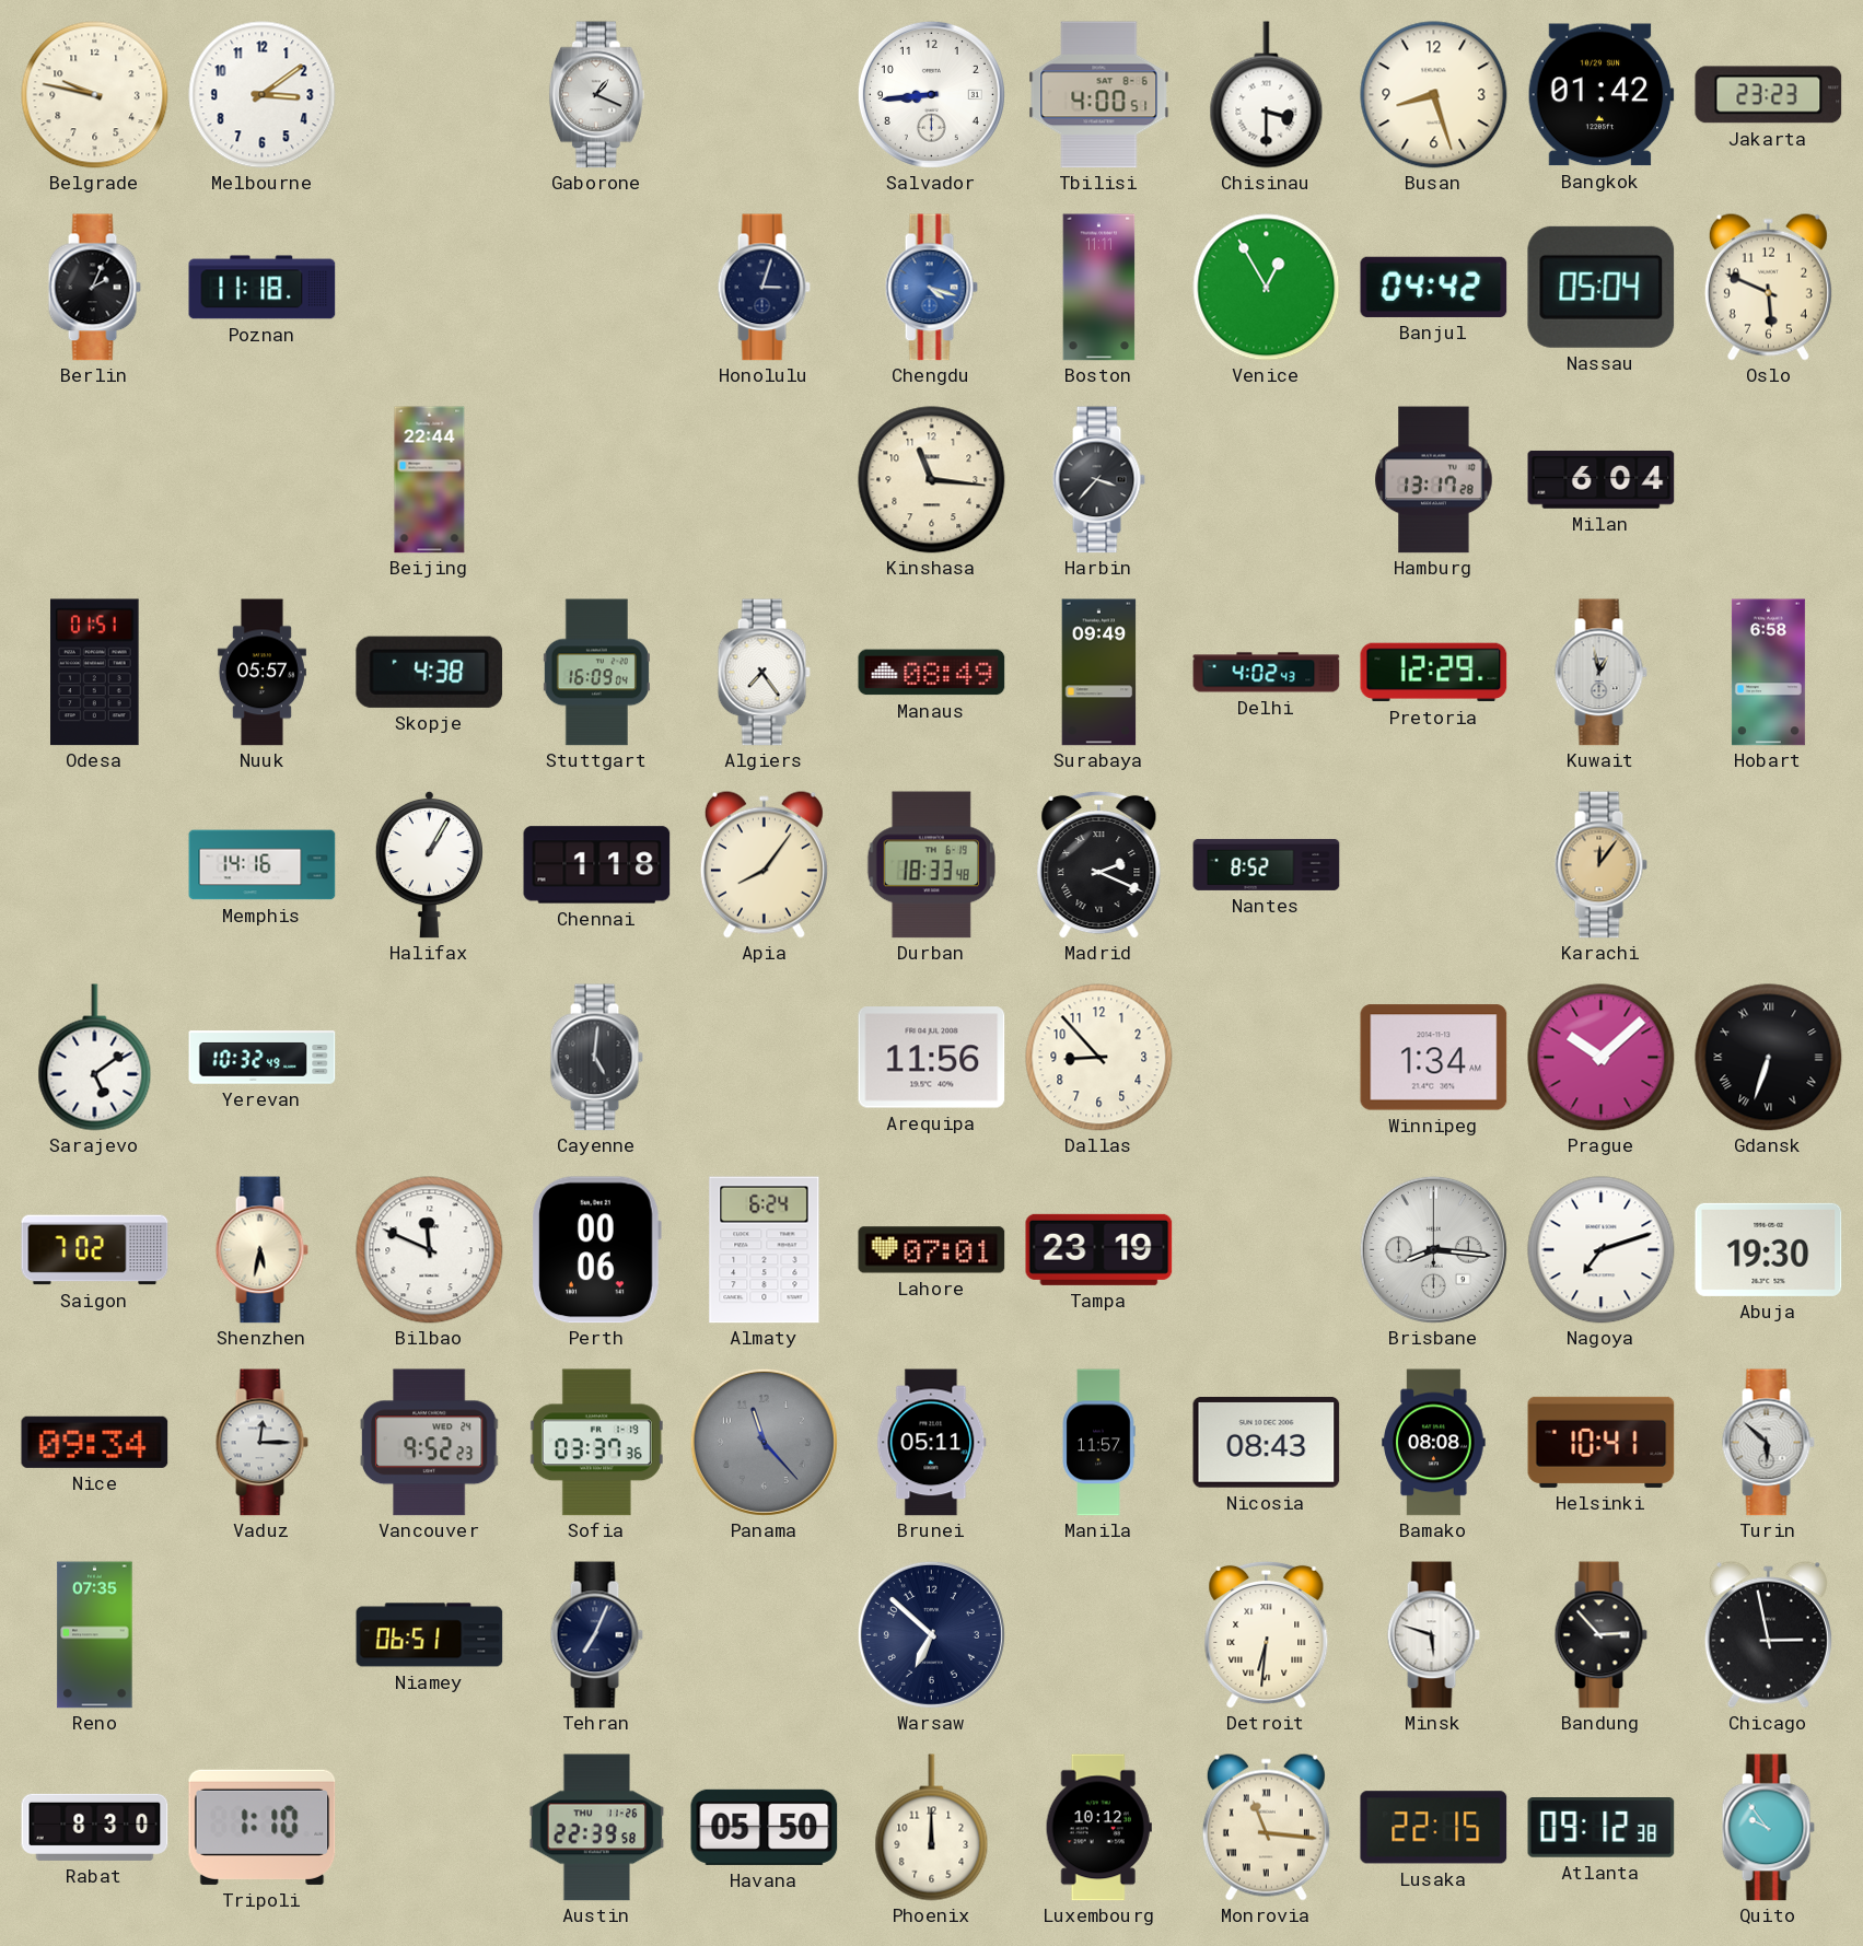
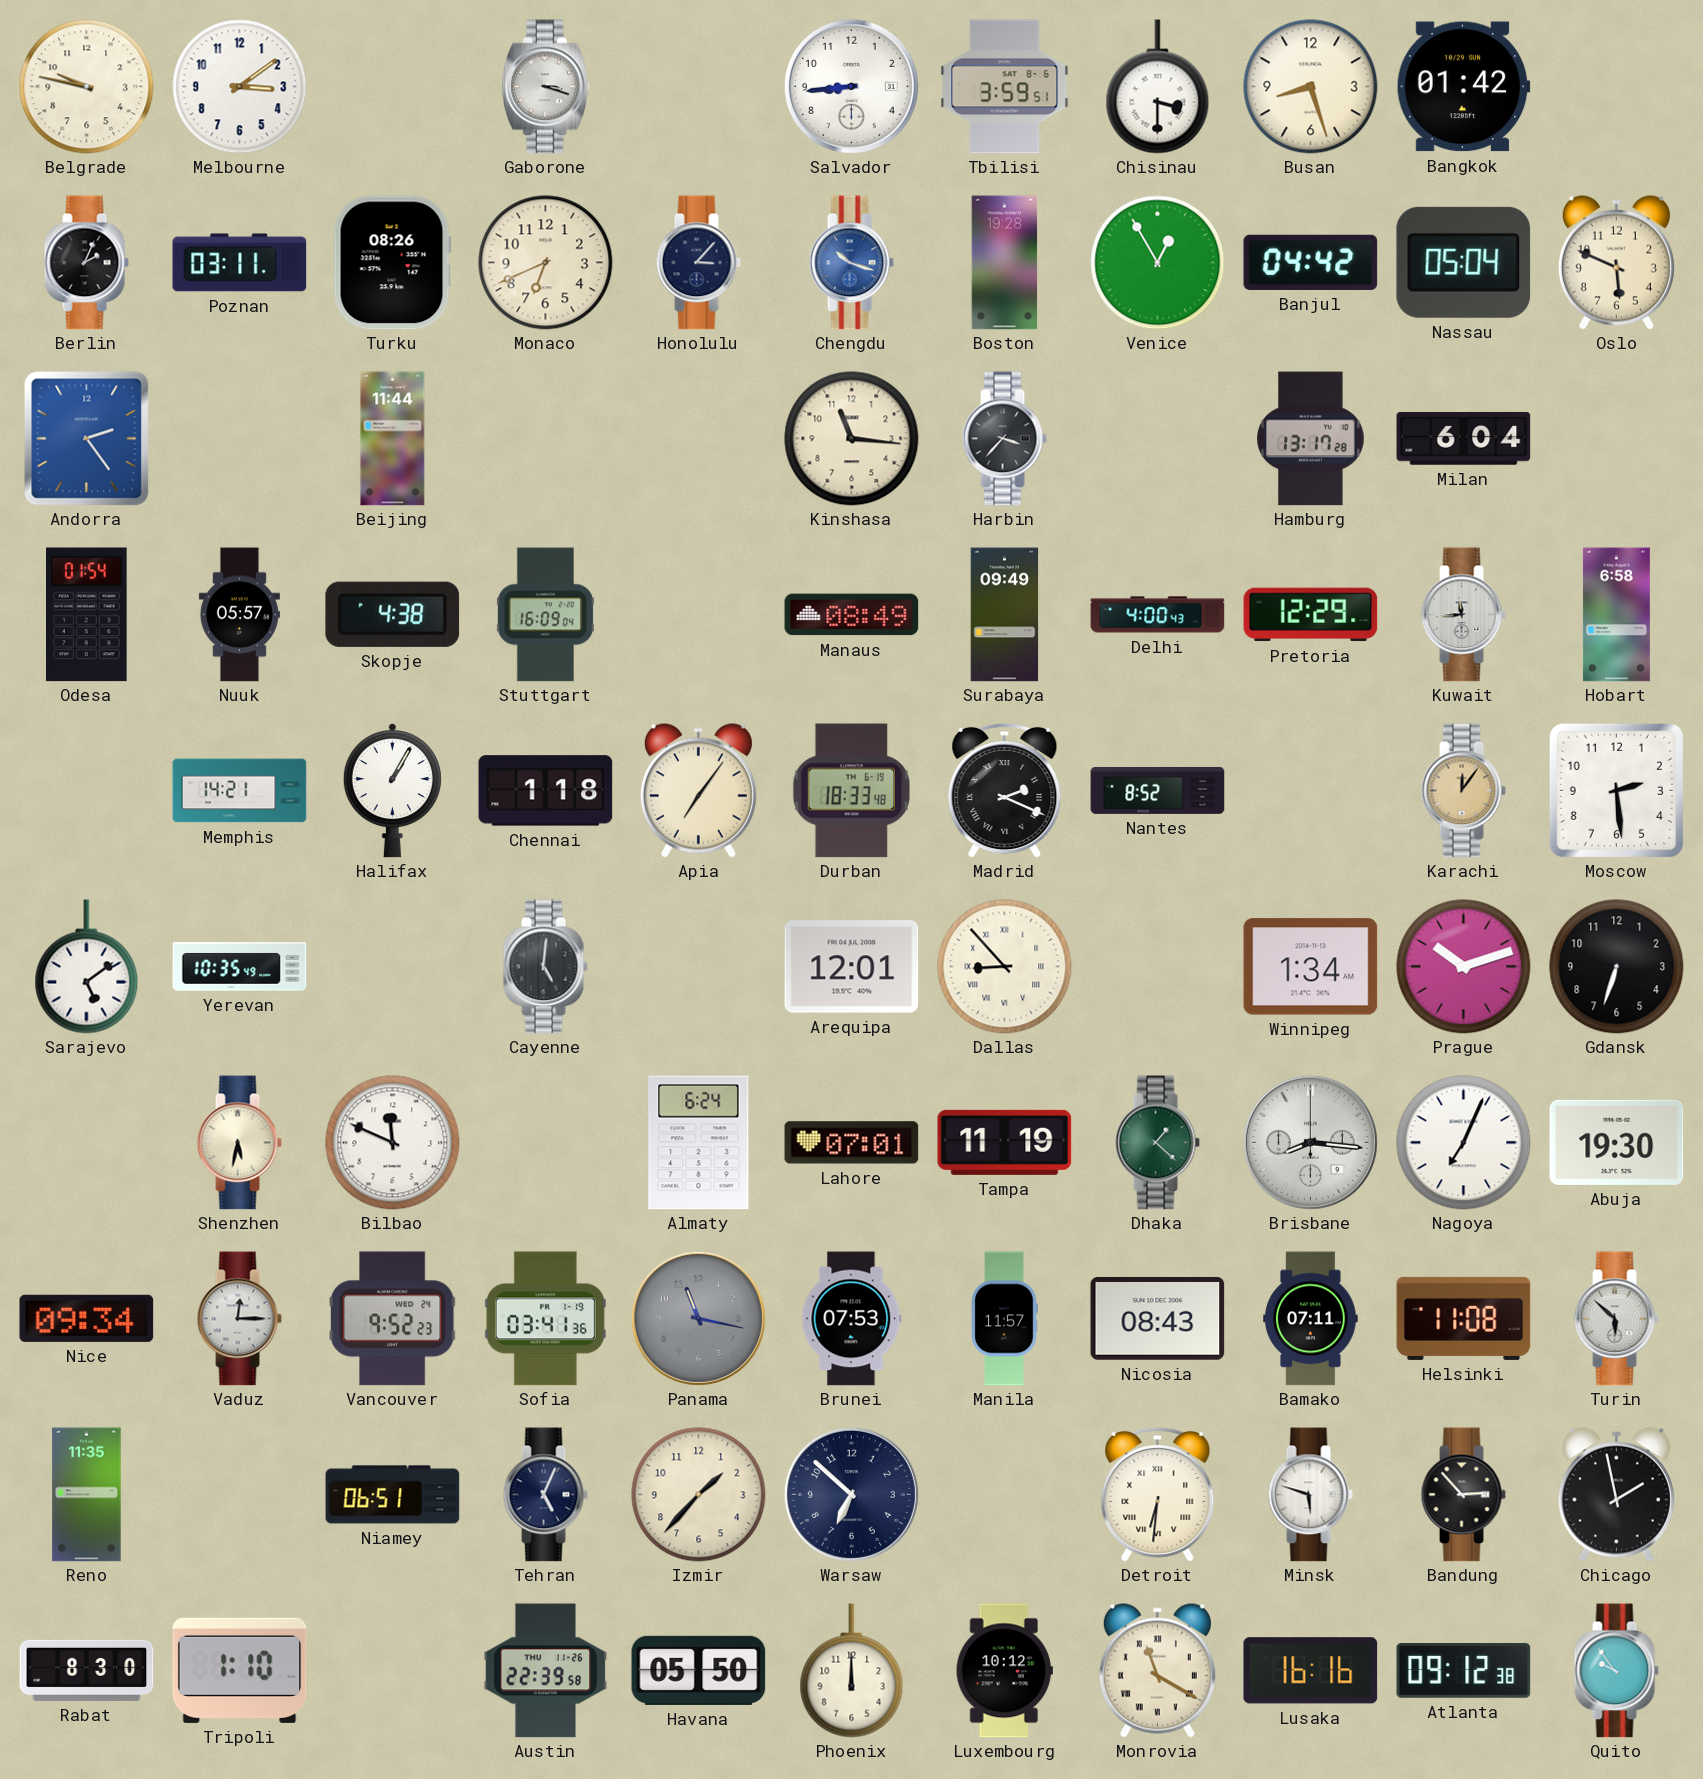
Gaborone: 1:19 -> 3:18 (545, 87)
Tbilisi: 4:00 -> 3:59 (1005, 87)
Jakarta: 23:23 -> none (1769, 95)
Poznan: 11:18 -> 03:11 (240, 263)
Turku: none -> 08:26 (392, 263)
Monaco: none -> 6:41 (546, 263)
Honolulu: 3:03 -> 3:07 (698, 263)
Chengdu: 4:18 -> 10:18 (851, 263)
Boston: 11:11 -> 19:28 (1005, 263)
Andorra: none -> 2:24 (87, 439)
Beijing: 22:44 -> 11:44 (393, 439)
Odesa: 01:51 -> 01:54 (87, 615)
Algiers: 7:24 -> none (764, 673)
Delhi: 4:02 -> 4:00 (1158, 615)
Kuwait: 12:58 -> 11:44 (1463, 615)
Memphis: 14:16 -> 14:21 (240, 791)
Apia: 8:06 -> 7:06 (698, 790)
Moscow: none -> 2:29 (1616, 790)
Yerevan: 10:32 -> 10:35 (240, 967)
Arequipa: 11:56 -> 12:01 (852, 967)
Dallas numerals: Arabic -> Roman (1005, 967)
Prague: 10:08 -> 10:12 (1464, 967)
Gdansk numerals: Roman -> Arabic (1617, 967)
Saigon: 7:02 -> none (95, 1250)
Perth: 00:06 -> none (596, 1250)
Tampa: 23:19 -> 11:19 (1005, 1142)
Dhaka: none -> 1:22 (1157, 1143)
Nagoya: 7:12 -> 7:04 (1464, 1143)
Sofia: 03:37 -> 03:41 (545, 1319)
Panama: 11:23 -> 11:17 (698, 1318)
Brunei: 05:11 -> 07:53 (852, 1319)
Bamako: 08:08 -> 07:11 (1311, 1319)
Helsinki: 10:41 -> 11:08 (1464, 1318)
Reno: 07:35 -> 11:35 (87, 1495)
Tehran: 7:04 -> 5:04 (545, 1495)
Izmir: none -> 1:37 (699, 1495)
Chicago: 2:58 -> 1:58 (1616, 1494)
Monrovia: 11:16 -> 11:20 (1157, 1670)
Lusaka: 22:15 -> 16:16 (1311, 1671)
